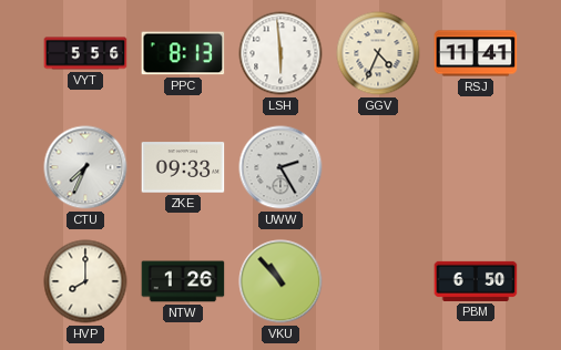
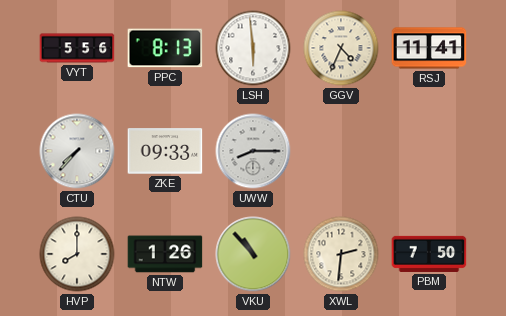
CTU: 7:34 -> 7:37 (77, 151)
UWW: 2:25 -> 8:15 (253, 151)
XWL: none -> 2:31 (341, 254)
PBM: 6:50 -> 7:50 (429, 254)
